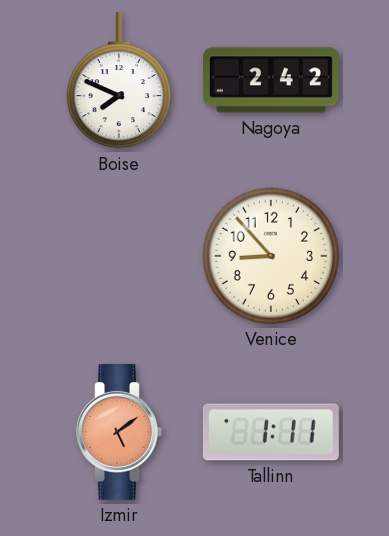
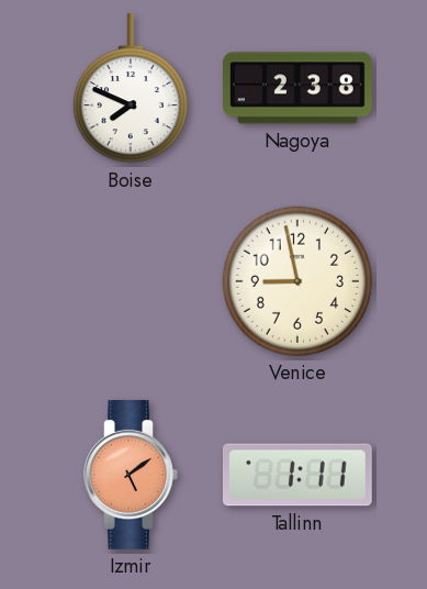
Nagoya: 2:42 -> 2:38 (299, 88)
Venice: 8:53 -> 8:58 (297, 281)
